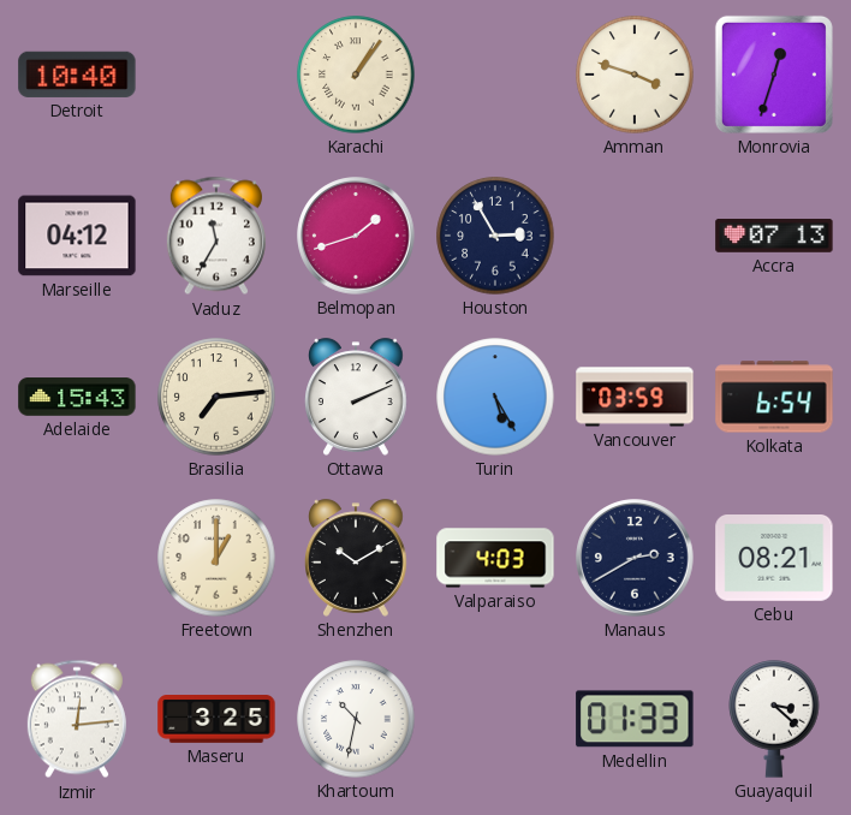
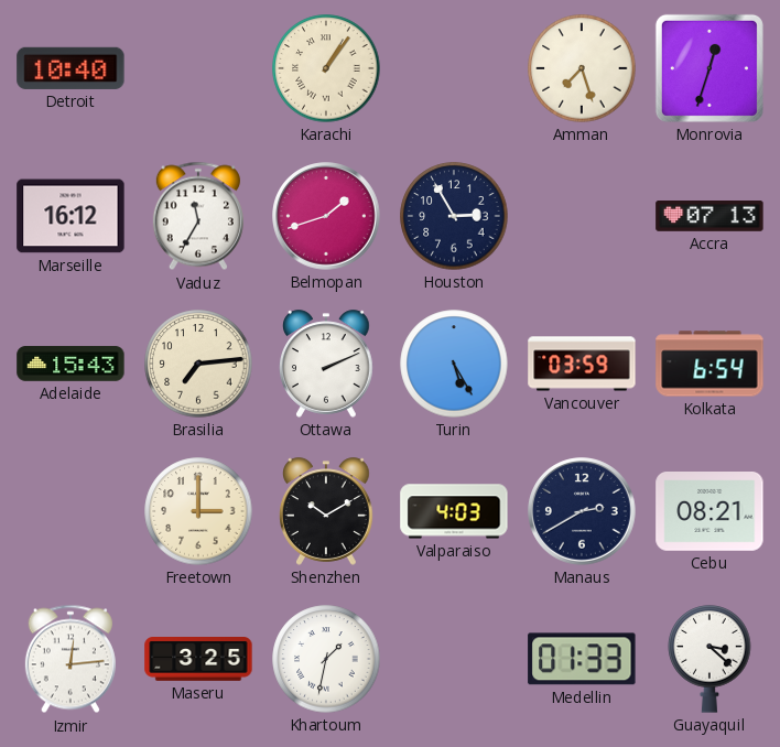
Amman: 3:48 -> 7:27 (582, 68)
Marseille: 04:12 -> 16:12 (71, 216)
Freetown: 1:00 -> 3:00 (198, 511)
Khartoum: 10:32 -> 1:32 (326, 659)
